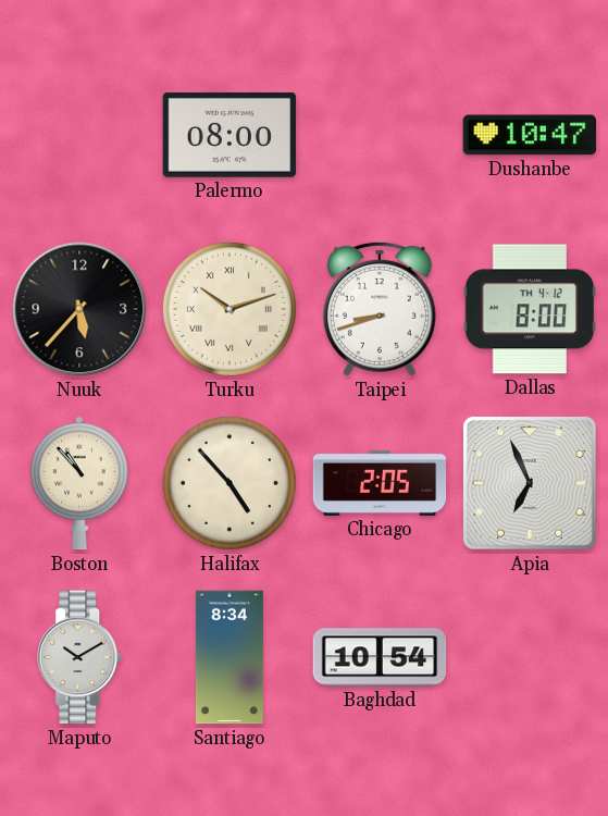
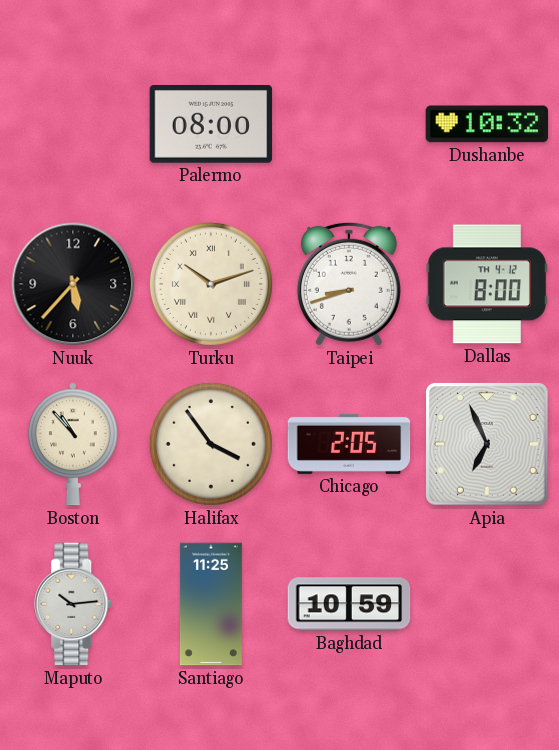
Dushanbe: 10:47 -> 10:32 (487, 124)
Halifax: 4:53 -> 3:54 (211, 444)
Maputo: 10:10 -> 10:14 (74, 604)
Santiago: 8:34 -> 11:25 (211, 604)
Baghdad: 10:54 -> 10:59 (349, 604)
